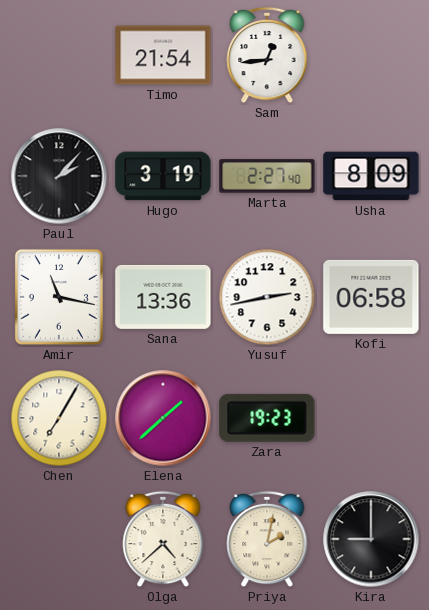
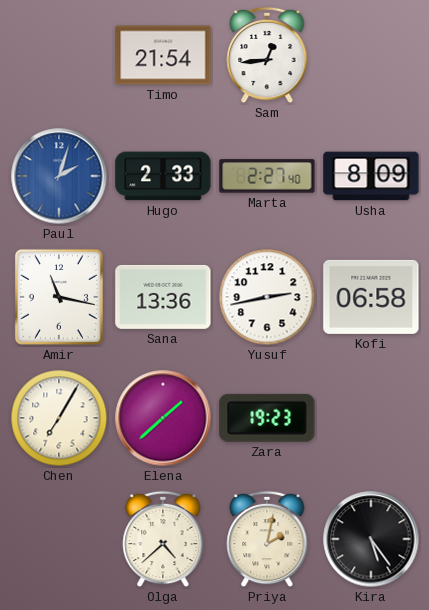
Paul: 2:07 -> 2:03 (59, 176)
Paul dial: black -> blue (59, 176)
Hugo: 3:19 -> 2:33 (163, 176)
Kira: 9:00 -> 5:24 (371, 539)
